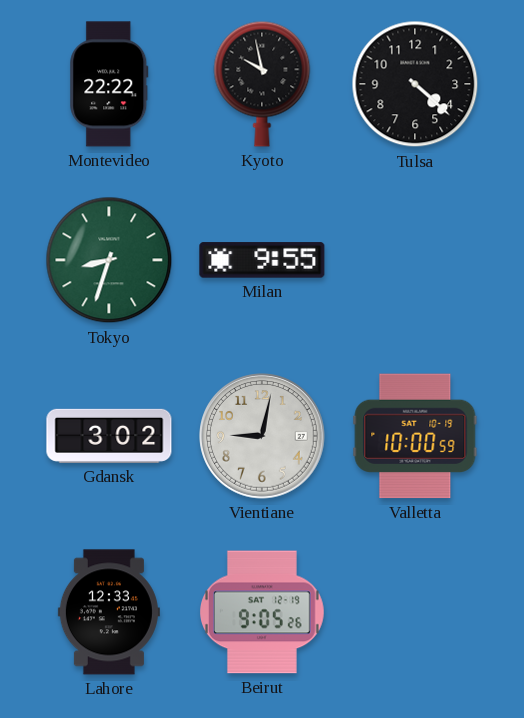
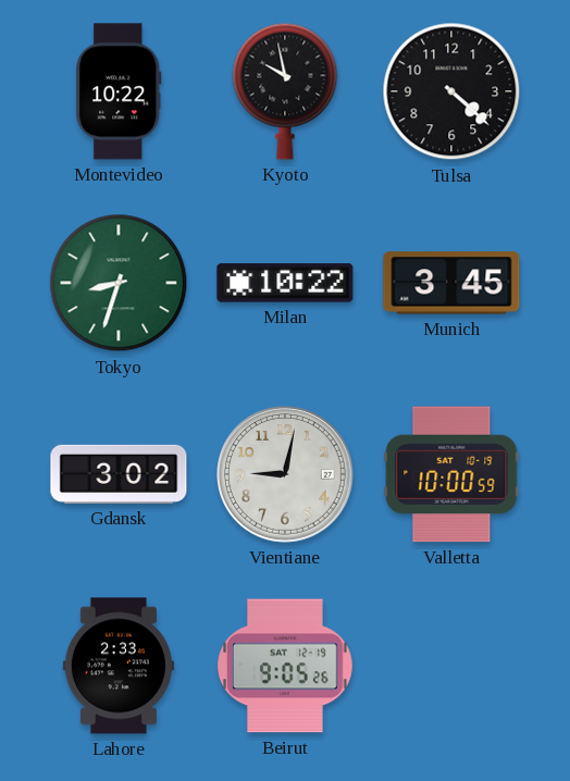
Montevideo: 22:22 -> 10:22 (119, 91)
Milan: 9:55 -> 10:22 (285, 283)
Munich: none -> 3:45 (451, 283)
Lahore: 12:33 -> 2:33 (119, 666)
